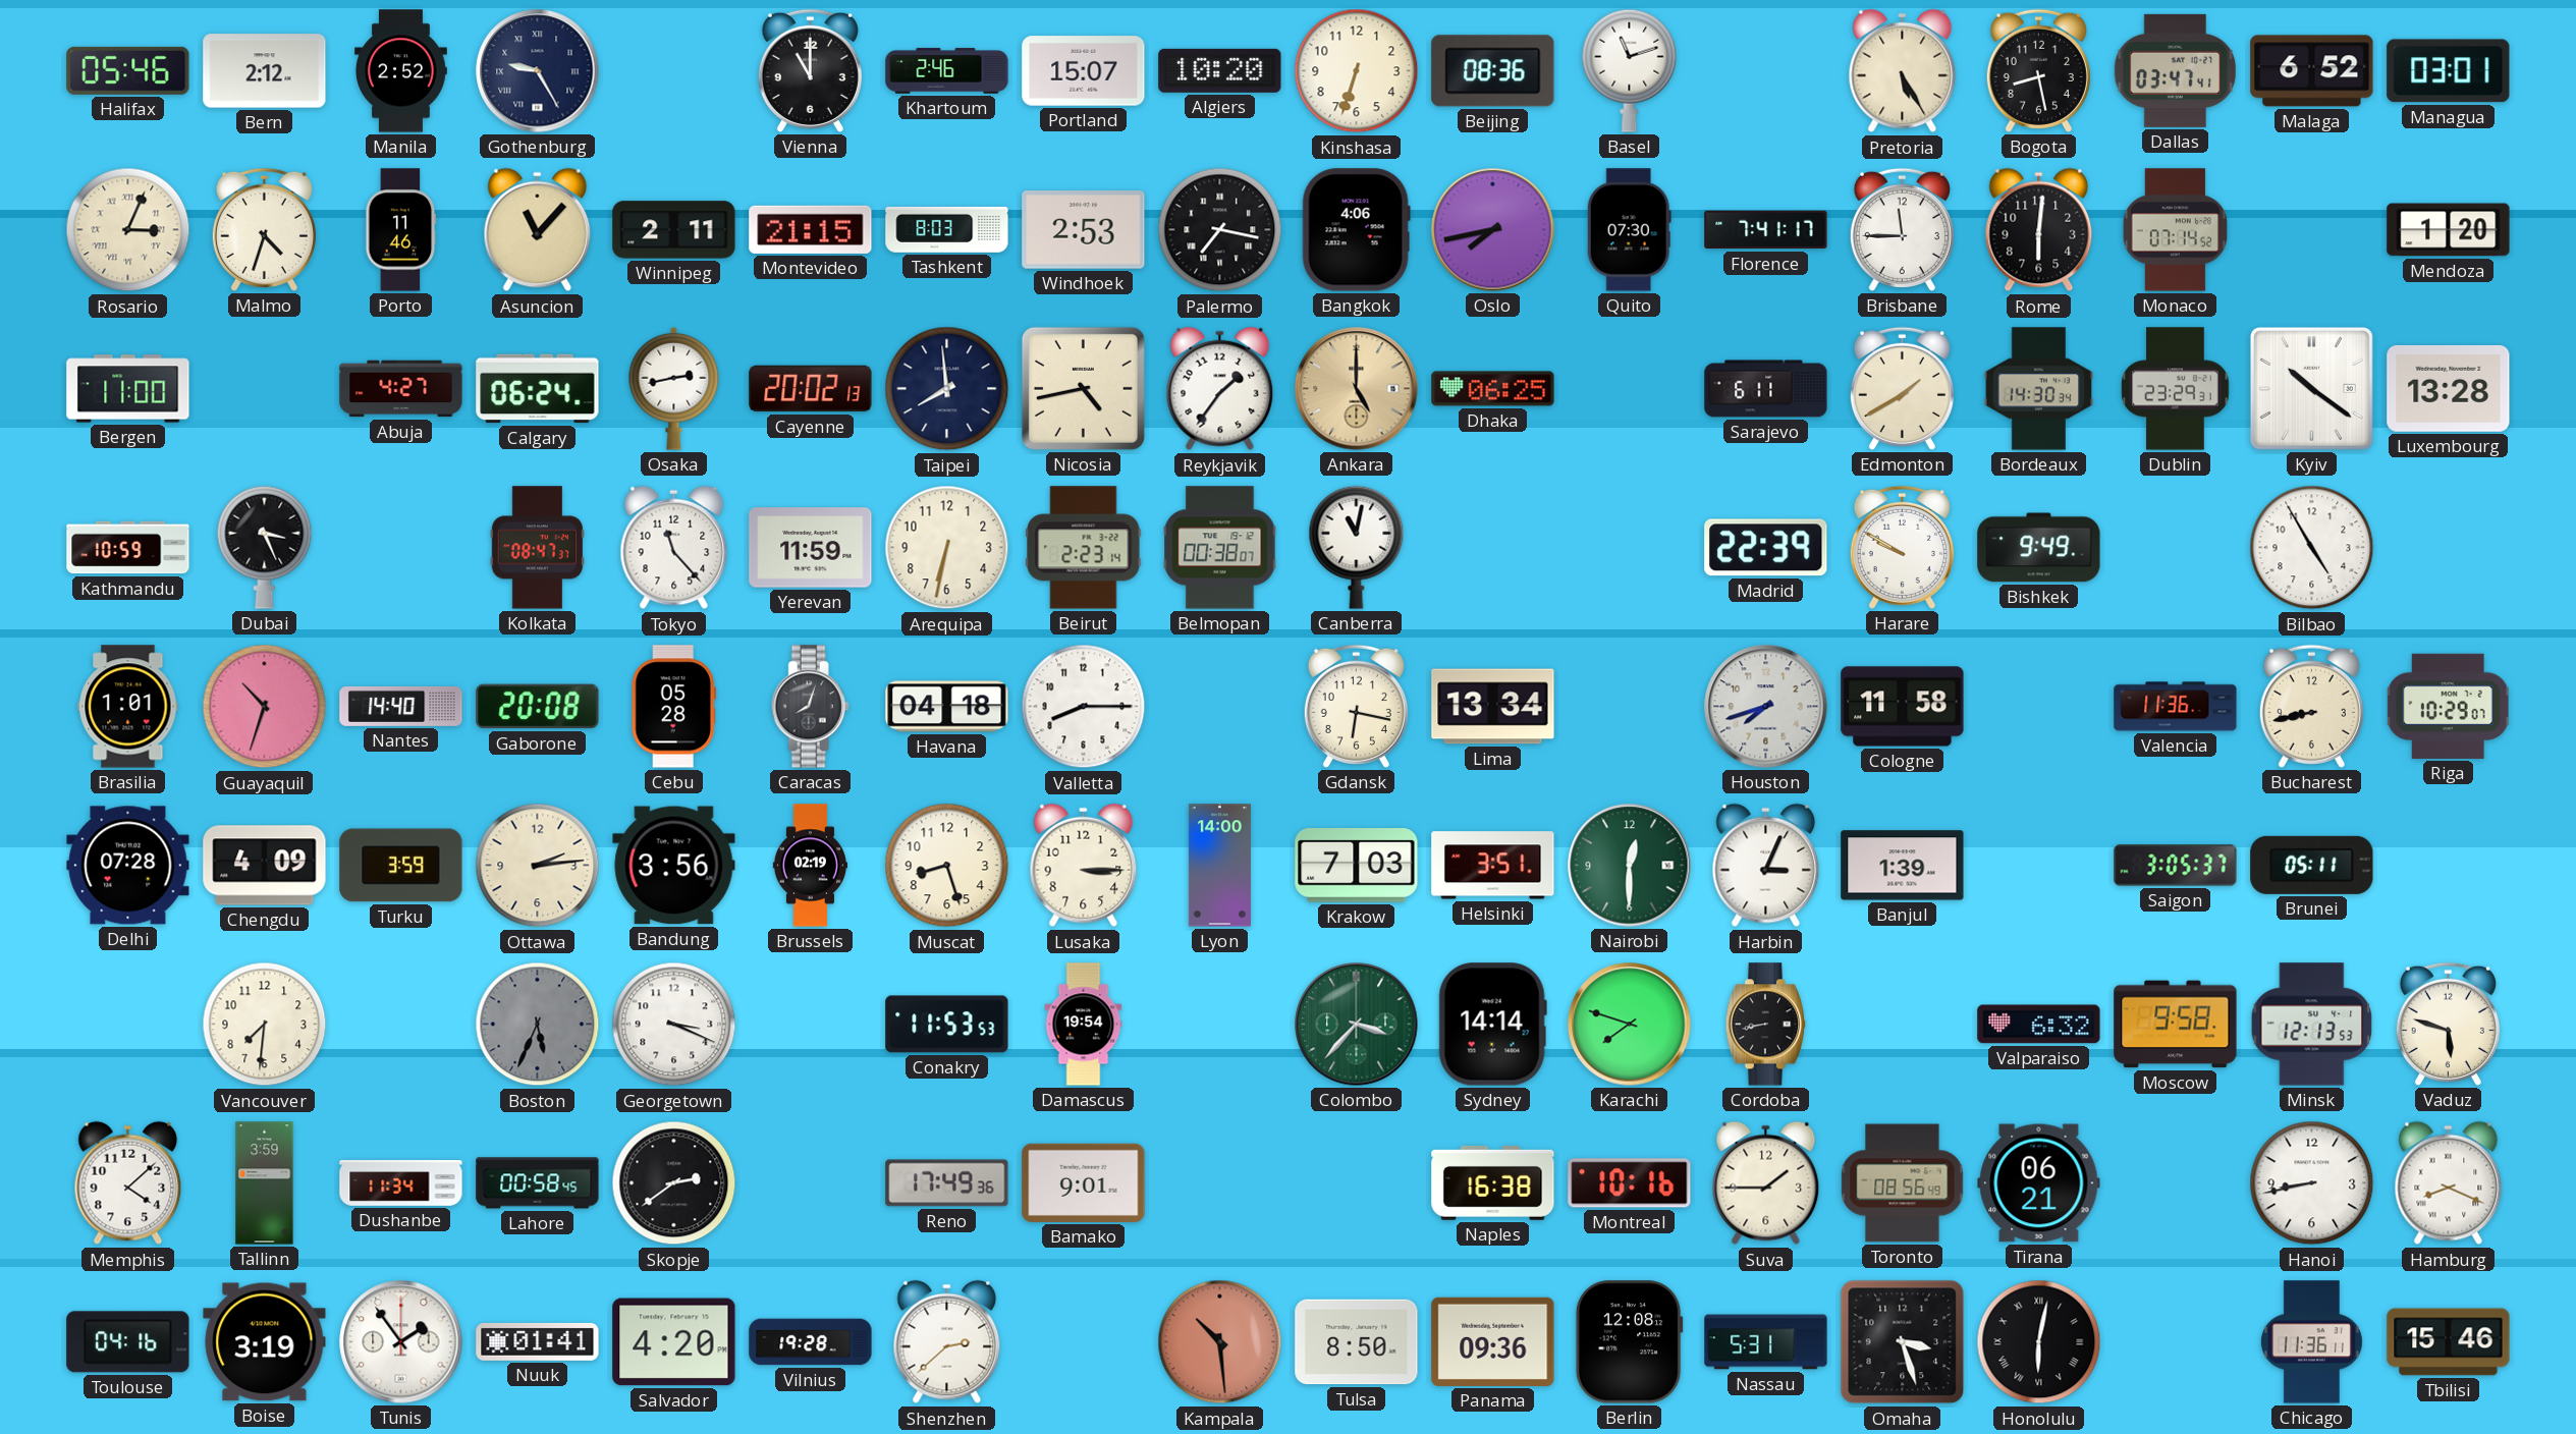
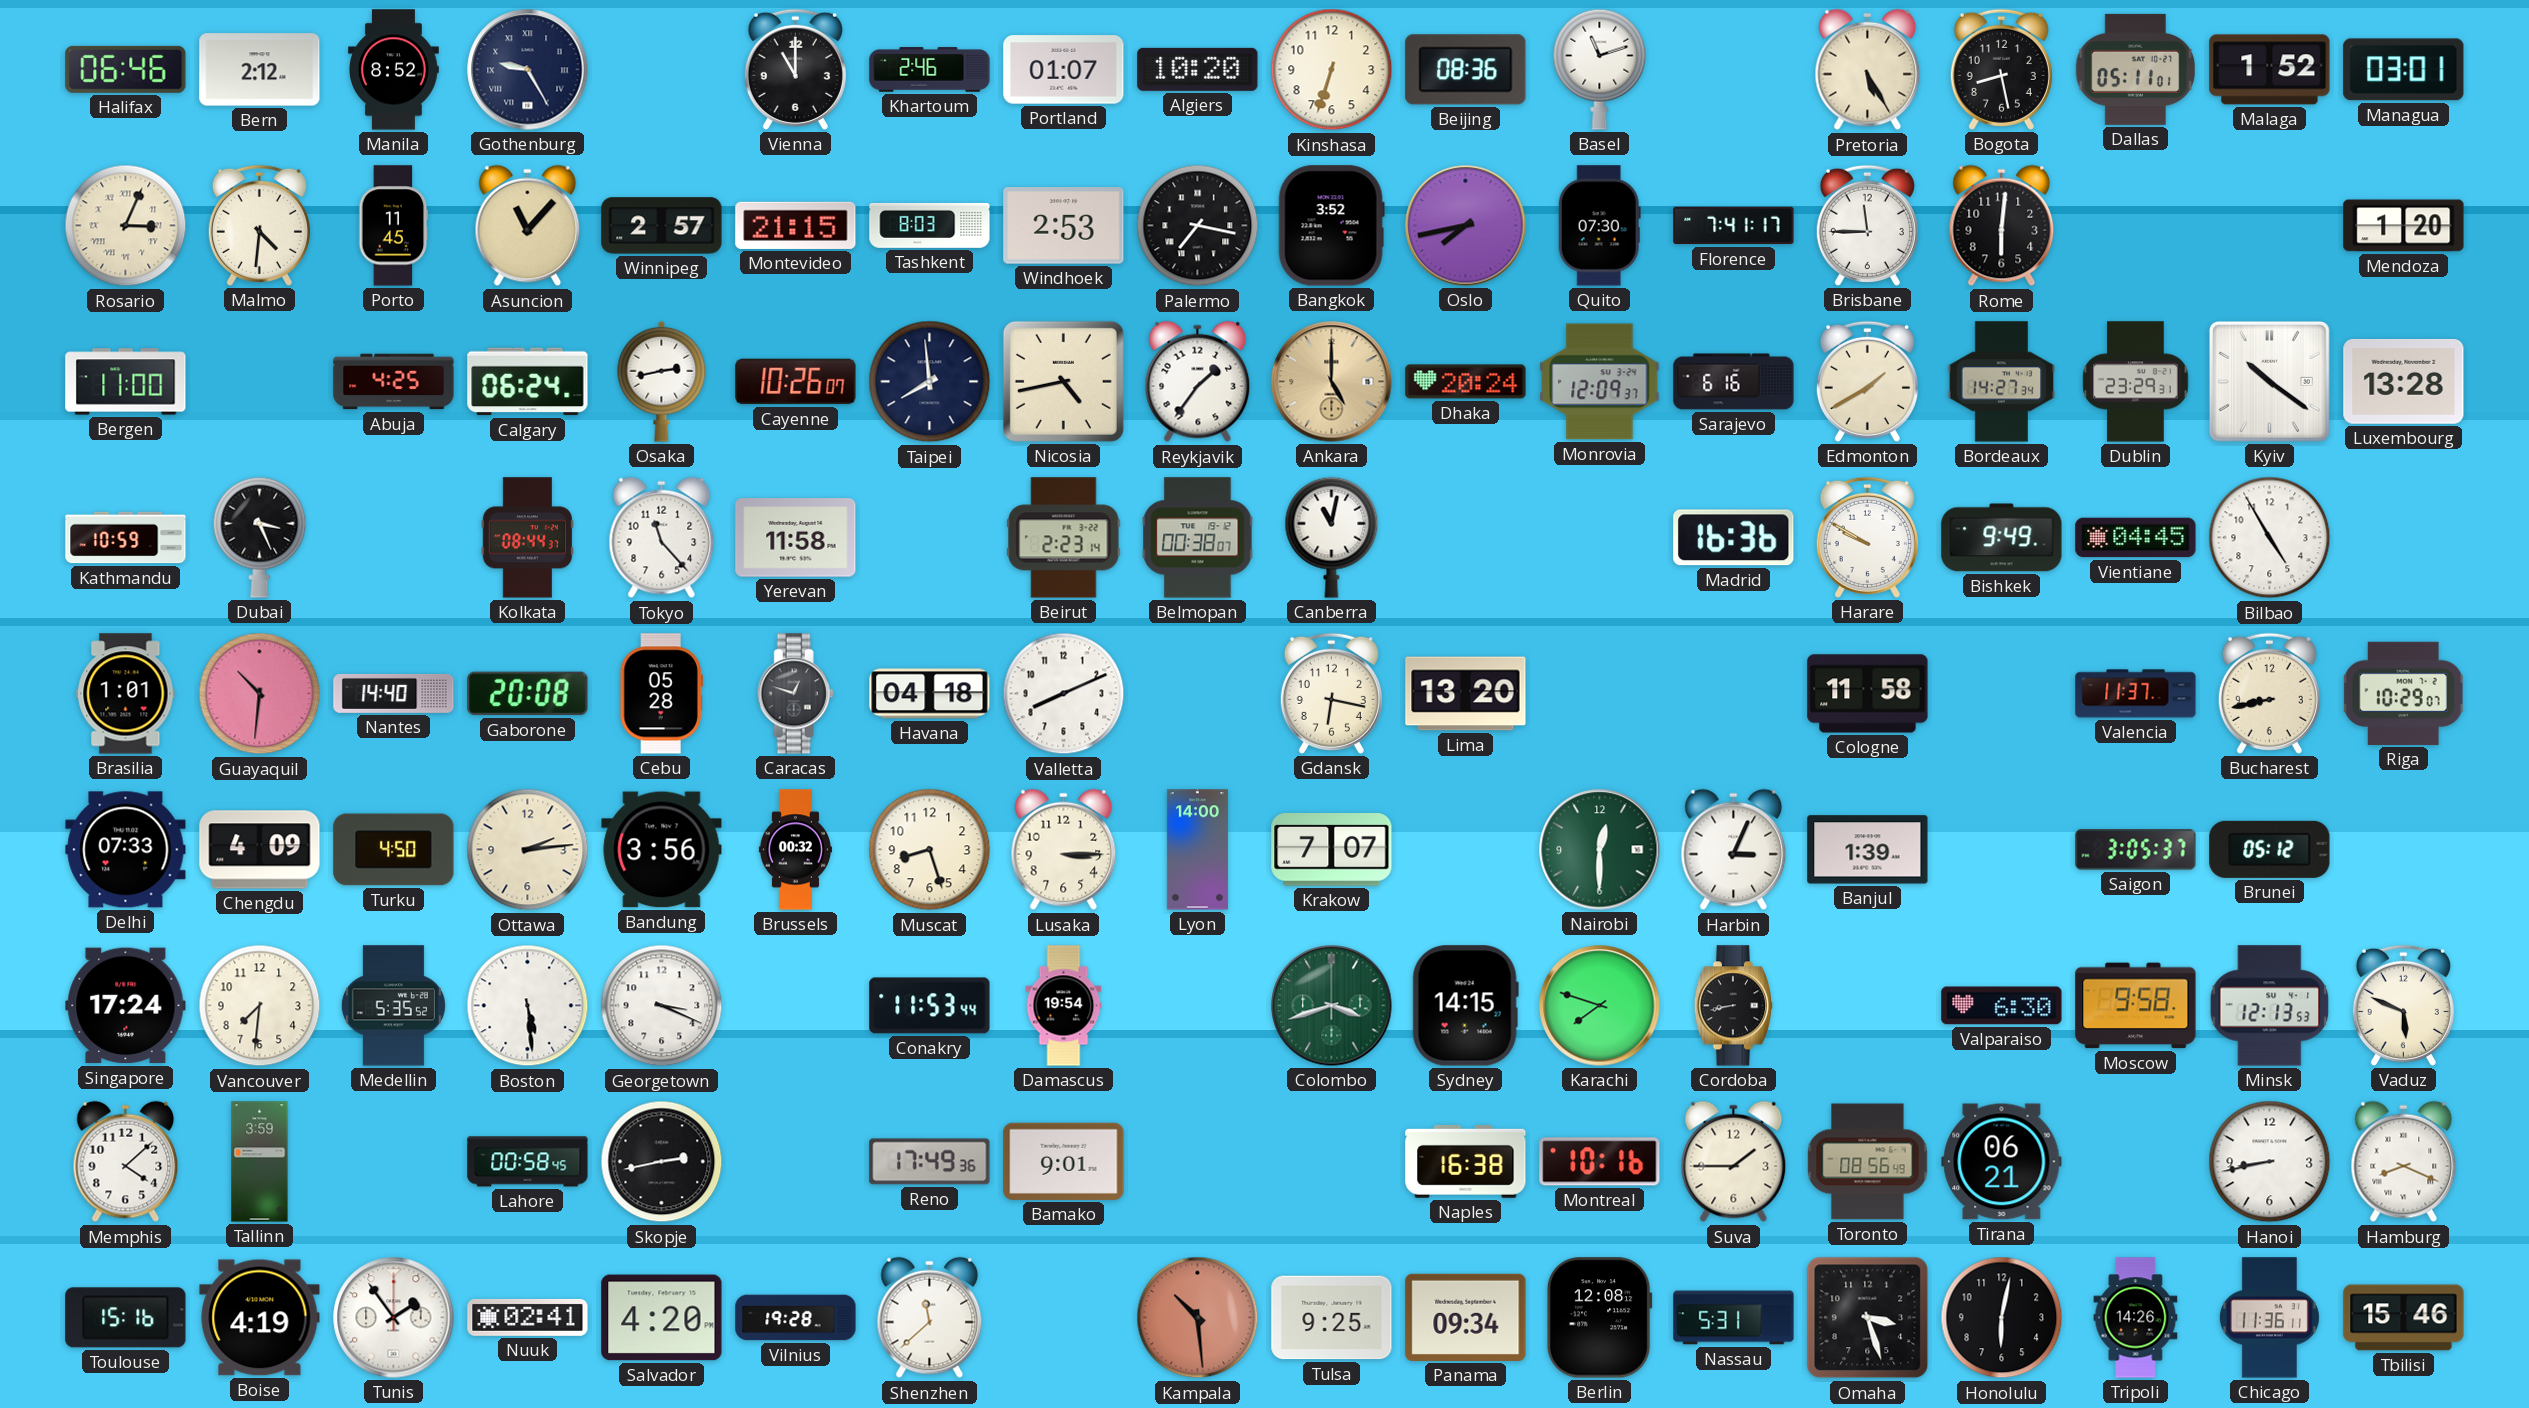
Halifax: 05:46 -> 06:46 (126, 69)
Manila: 2:52 -> 8:52 (394, 70)
Portland: 15:07 -> 01:07 (1064, 70)
Dallas: 03:47 -> 05:11 (2135, 69)
Malaga: 6:52 -> 1:52 (2270, 70)
Malmo: 4:33 -> 4:31 (259, 225)
Porto: 11:46 -> 11:45 (394, 226)
Winnipeg: 2:11 -> 2:57 (662, 226)
Bangkok: 4:06 -> 3:52 (1331, 226)
Monaco: 07:14 -> none (2175, 230)
Abuja: 4:27 -> 4:25 (394, 382)
Cayenne: 20:02 -> 10:26 (796, 382)
Dhaka: 06:25 -> 20:24 (1466, 382)
Monrovia: none -> 12:09 (1600, 382)
Sarajevo: 6:11 -> 6:16 (1734, 382)
Bordeaux: 14:30 -> 14:27 (2002, 382)
Kolkata: 08:47 -> 08:44 (527, 538)
Yerevan: 11:59 -> 11:58 (796, 538)
Arequipa: 6:32 -> none (947, 548)
Madrid: 22:39 -> 16:36 (1734, 538)
Vientiane: none -> 04:45 (2136, 538)
Guayaquil: 10:33 -> 10:31 (260, 694)
Caracas: 8:03 -> 12:48 (795, 694)
Valletta: 8:15 -> 8:11 (1064, 694)
Lima: 13:34 -> 13:20 (1466, 694)
Houston: 7:42 -> none (1766, 707)
Valencia: 11:36 -> 11:37 (2136, 694)
Delhi: 07:28 -> 07:33 (126, 850)
Turku: 3:59 -> 4:50 (394, 850)
Brussels: 02:19 -> 00:32 (795, 850)
Krakow: 7:03 -> 7:07 (1332, 850)
Helsinki: 3:51 -> none (1493, 866)
Brunei: 05:11 -> 05:12 (2270, 849)
Singapore: none -> 17:24 (126, 1006)
Medellin: none -> 5:35 (393, 1006)
Boston: 5:34 -> 5:29 (528, 1006)
Boston dial: grey -> white (528, 1006)
Conakry: 11:53:53 -> 11:53:44 (930, 1006)
Colombo: 3:37 -> 3:42 (1332, 1006)
Sydney: 14:14 -> 14:15 (1465, 1006)
Valparaiso: 6:32 -> 6:30 (2002, 1006)
Vaduz: 5:48 -> 5:49 (2403, 1005)
Dushanbe: 11:34 -> none (401, 1183)
Skopje: 2:39 -> 2:43 (662, 1162)
Toulouse: 04:16 -> 15:16 (126, 1318)
Boise: 3:19 -> 4:19 (260, 1318)
Nuuk: 01:41 -> 02:41 (528, 1317)
Shenzhen: 2:38 -> 11:38 (930, 1318)
Tulsa: 8:50 -> 9:25 (1332, 1318)
Panama: 09:36 -> 09:34 (1466, 1317)
Honolulu numerals: Roman -> Arabic (2002, 1318)
Tripoli: none -> 14:26 (2136, 1318)
